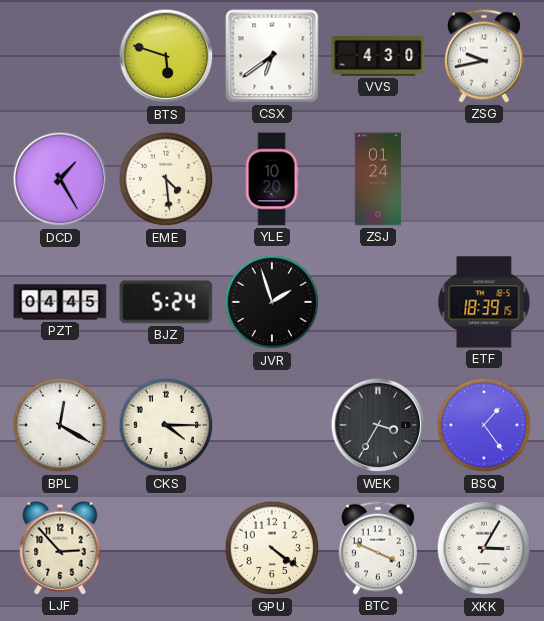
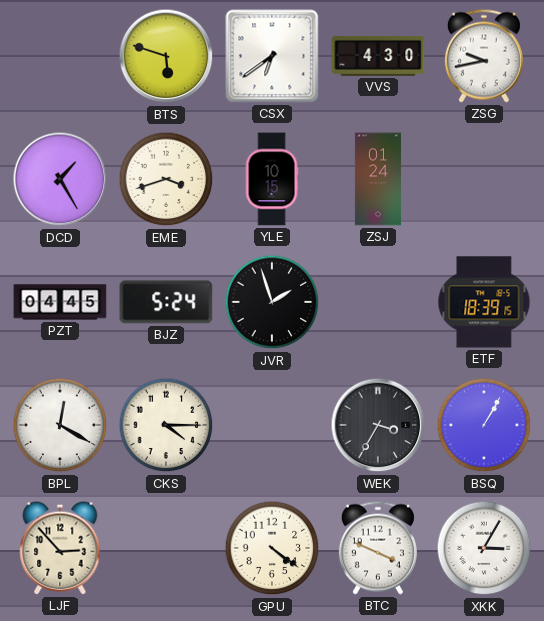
EME: 4:29 -> 3:42 (166, 179)
YLE: 10:20 -> 10:15 (272, 179)
BSQ: 1:24 -> 1:05 (484, 425)
